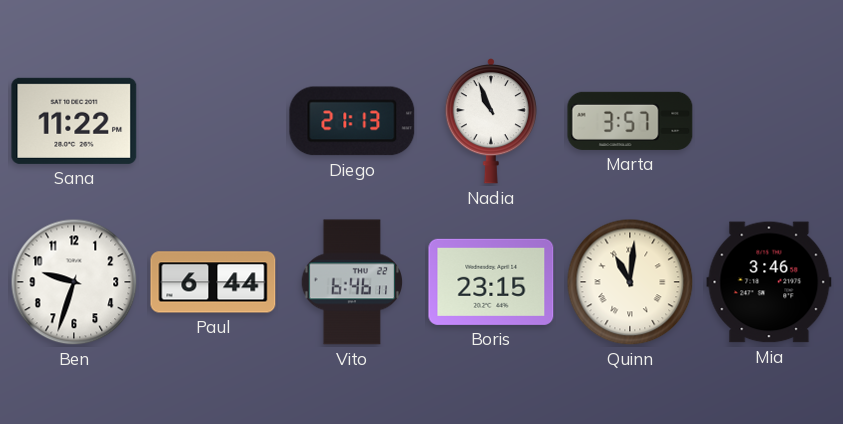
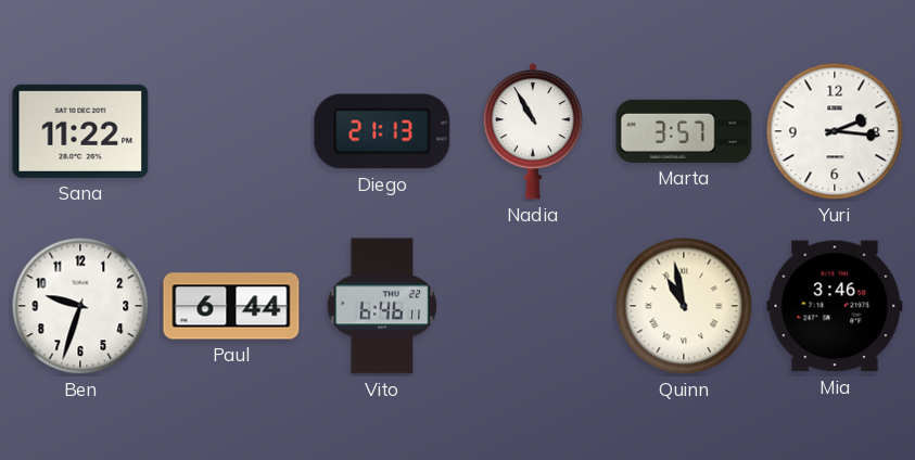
Nadia: 10:56 -> 10:55 (532, 131)
Yuri: none -> 2:16 (835, 131)
Boris: 23:15 -> none (491, 282)
Quinn: 11:01 -> 10:58 (684, 306)
